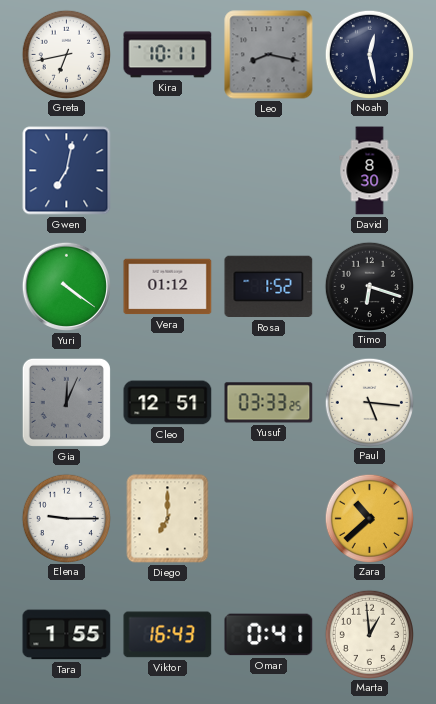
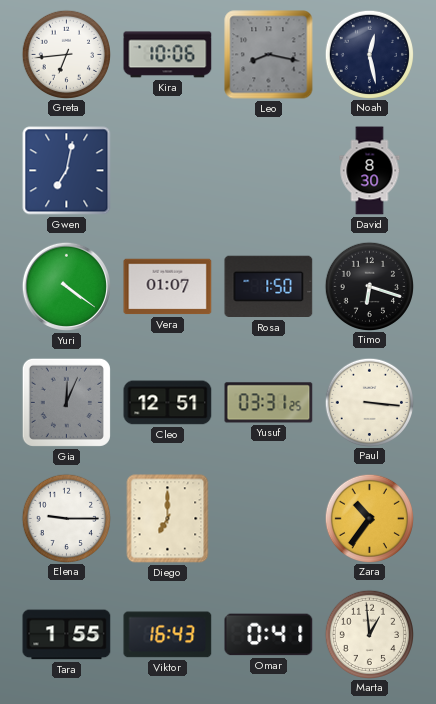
Greta: 6:43 -> 6:44 (66, 54)
Kira: 10:11 -> 10:06 (168, 55)
Vera: 01:12 -> 01:07 (168, 287)
Rosa: 1:52 -> 1:50 (269, 287)
Yusuf: 03:33 -> 03:31 (269, 403)
Paul: 5:16 -> 3:16 (369, 402)
Zara: 10:38 -> 10:36 (369, 518)
